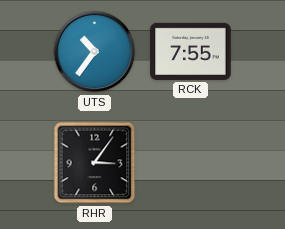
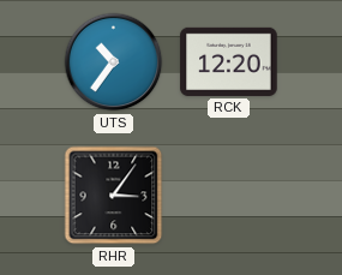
RCK: 7:55 -> 12:20 (229, 61)
